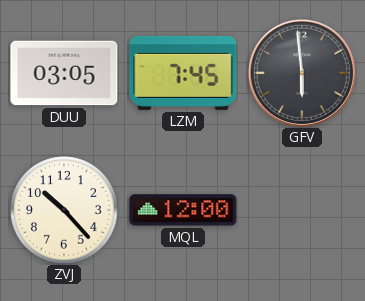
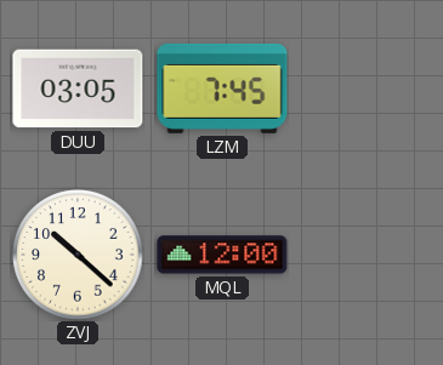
GFV: 5:59 -> none (302, 73)
ZVJ: 10:23 -> 10:22 (78, 255)
